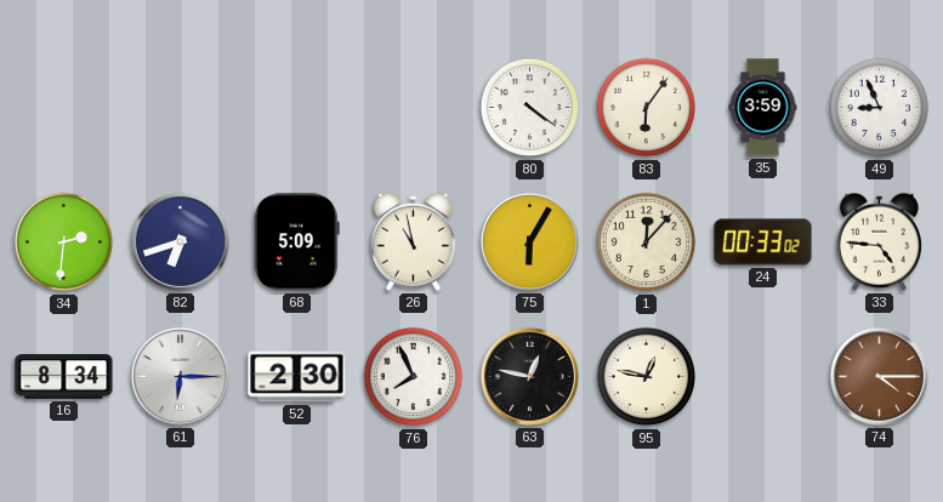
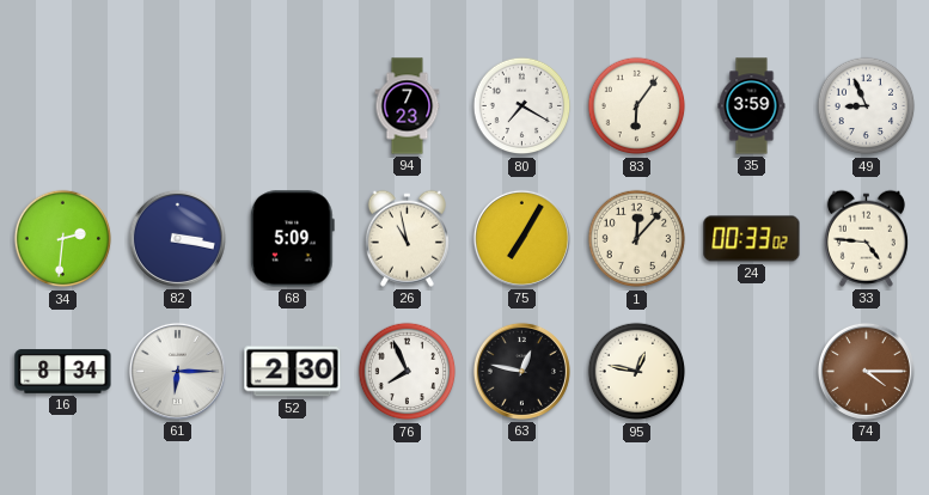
94: none -> 7:23 (408, 106)
80: 4:21 -> 7:20 (522, 106)
82: 6:42 -> 3:17 (177, 238)
75: 6:05 -> 7:05 (521, 238)
